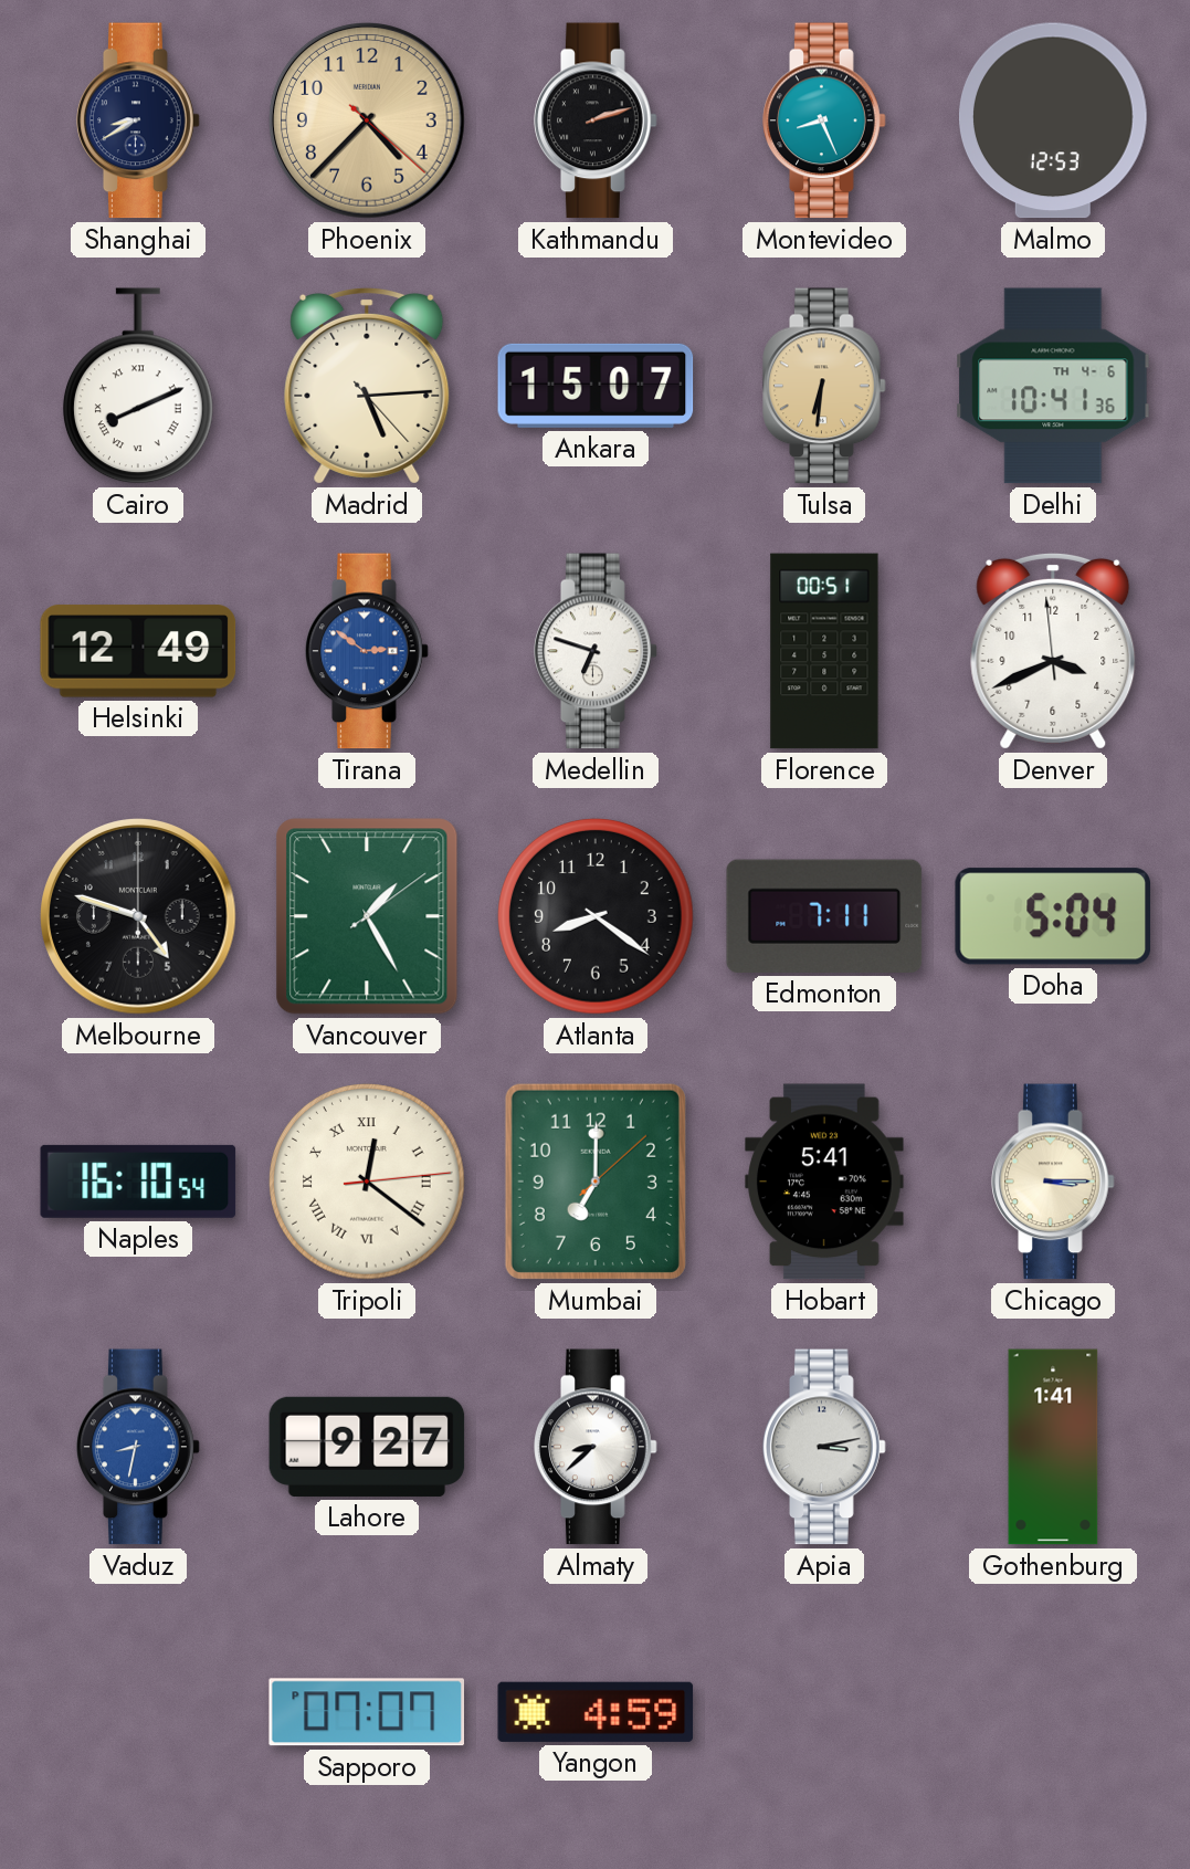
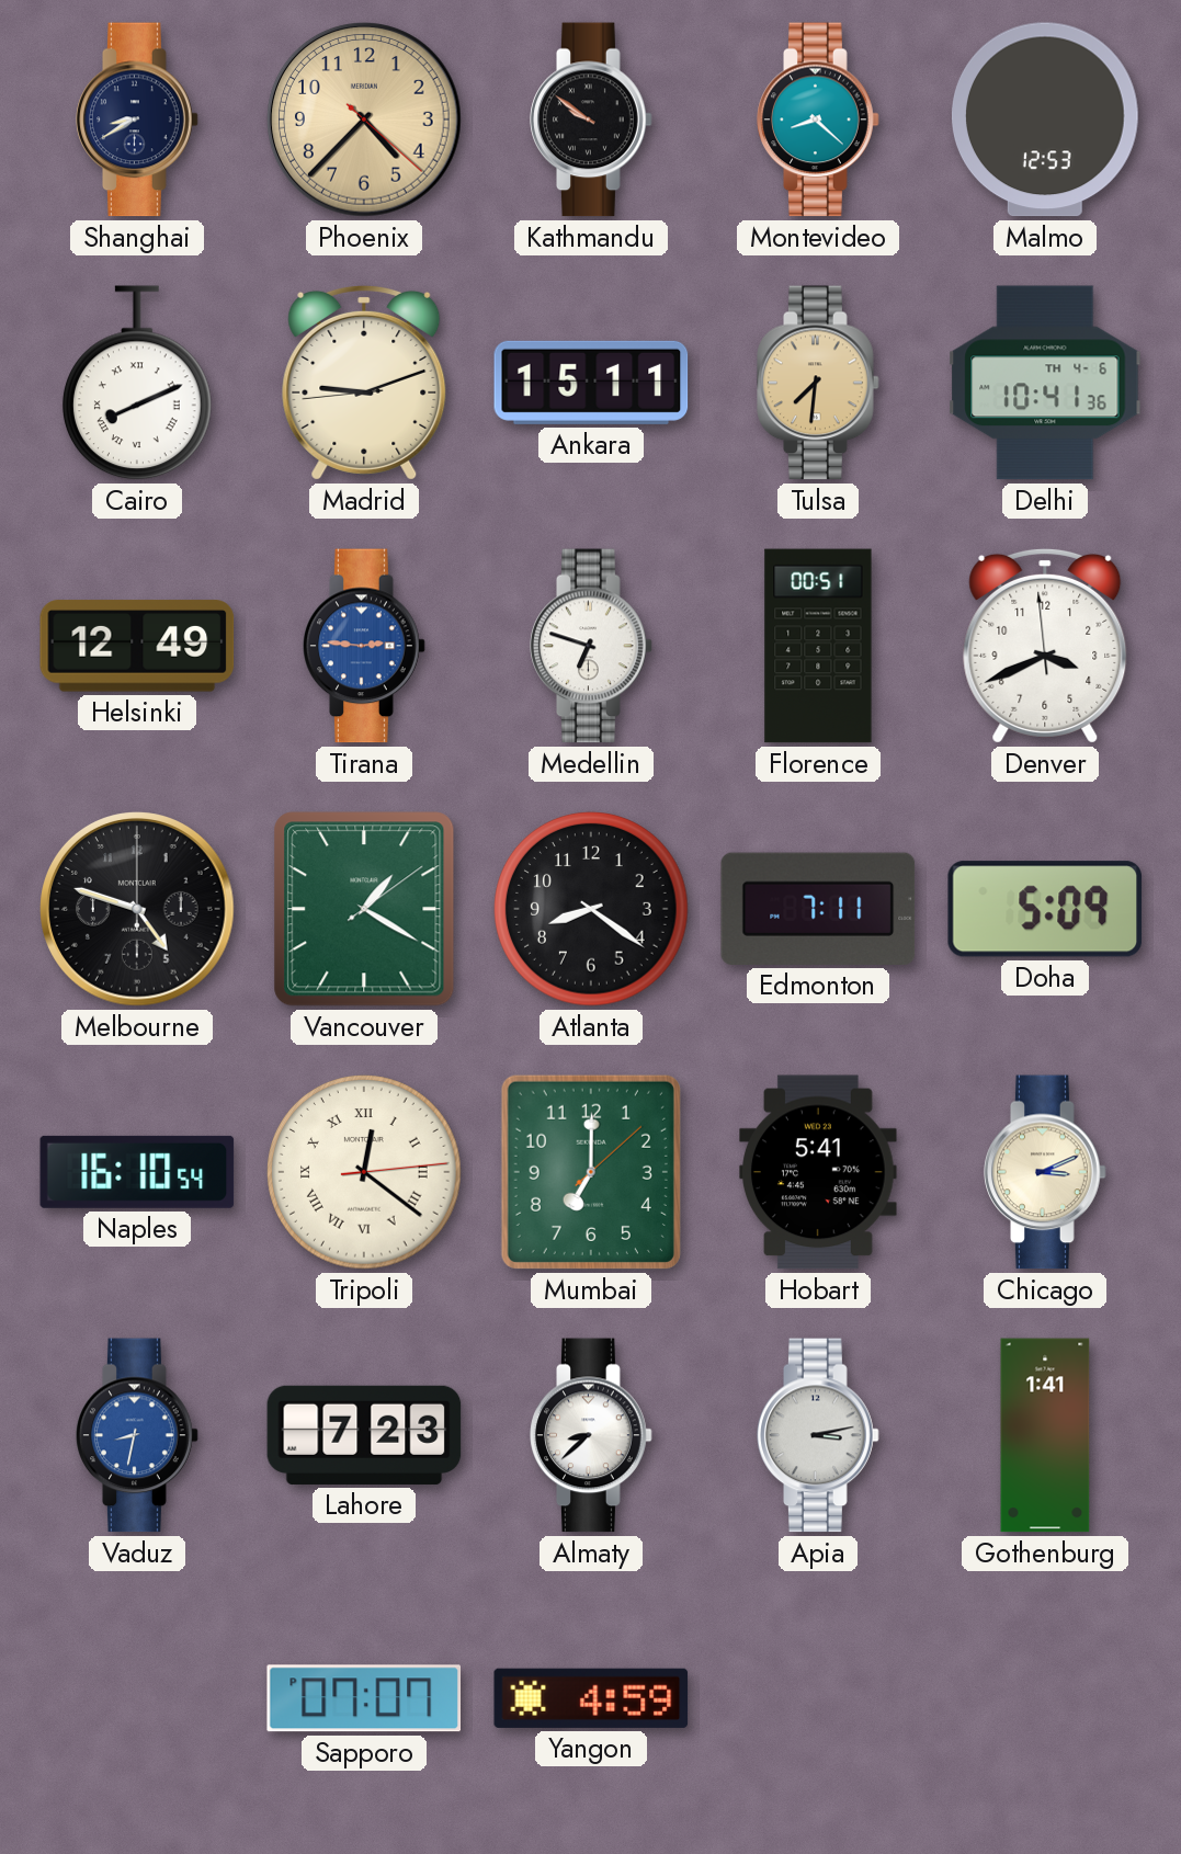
Kathmandu: 2:12 -> 9:51 (591, 120)
Montevideo: 8:26 -> 8:22 (818, 120)
Madrid: 5:14 -> 9:11 (364, 383)
Ankara: 15:07 -> 15:11 (591, 383)
Tulsa: 6:31 -> 7:31 (818, 383)
Tirana: 2:51 -> 2:46 (364, 646)
Vancouver: 1:25 -> 1:20 (364, 909)
Doha: 5:04 -> 5:09 (1045, 909)
Chicago: 3:15 -> 3:11 (1045, 1172)
Lahore: 9:27 -> 7:23 (364, 1435)
